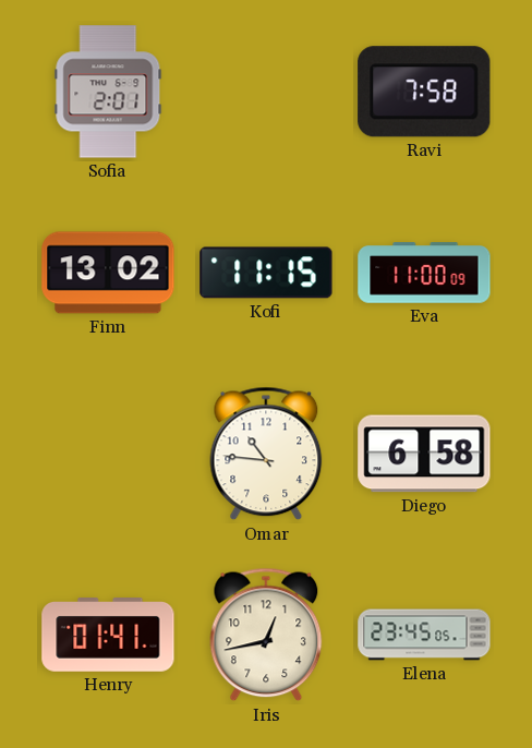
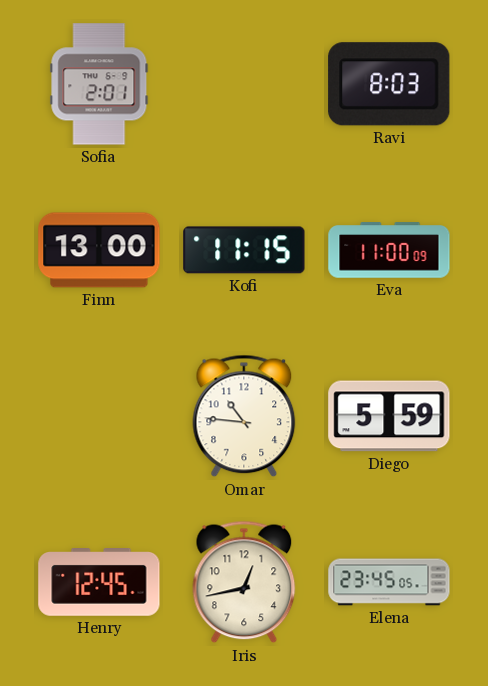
Ravi: 7:58 -> 8:03 (389, 84)
Finn: 13:02 -> 13:00 (99, 250)
Diego: 6:58 -> 5:59 (389, 416)
Henry: 01:41 -> 12:45 (99, 583)
